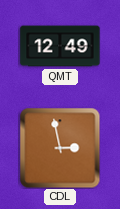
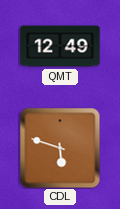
CDL: 2:58 -> 5:48 (60, 148)
